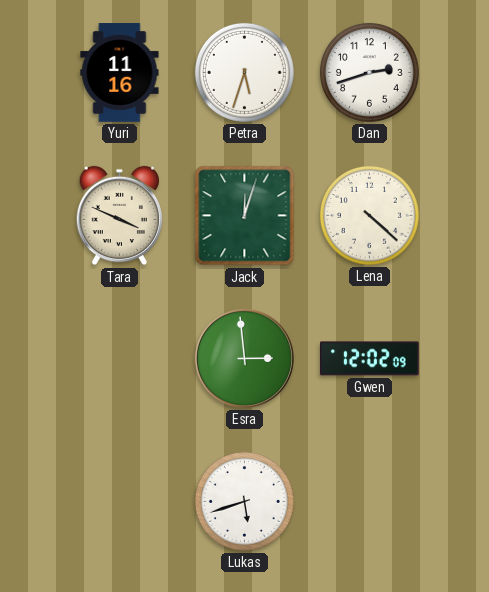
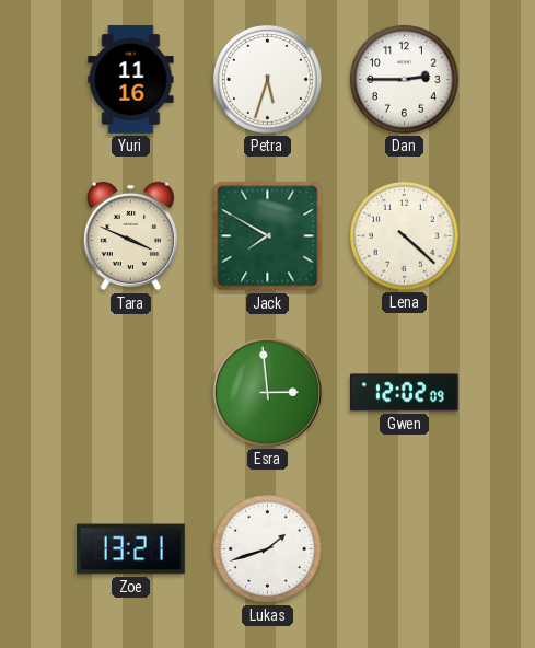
Dan: 2:42 -> 2:45 (404, 79)
Jack: 12:03 -> 7:50 (268, 236)
Zoe: none -> 13:21 (131, 549)
Lukas: 5:42 -> 1:42 (267, 548)
